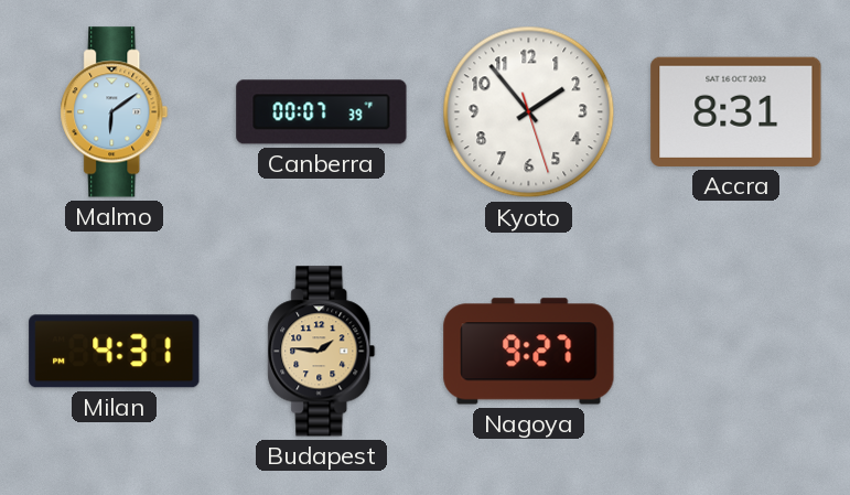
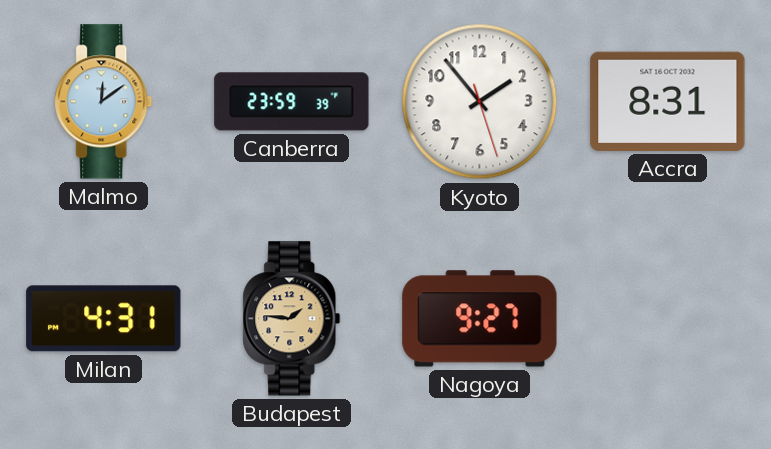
Malmo: 6:09 -> 12:09 (104, 102)
Canberra: 00:07 -> 23:59 (292, 102)
